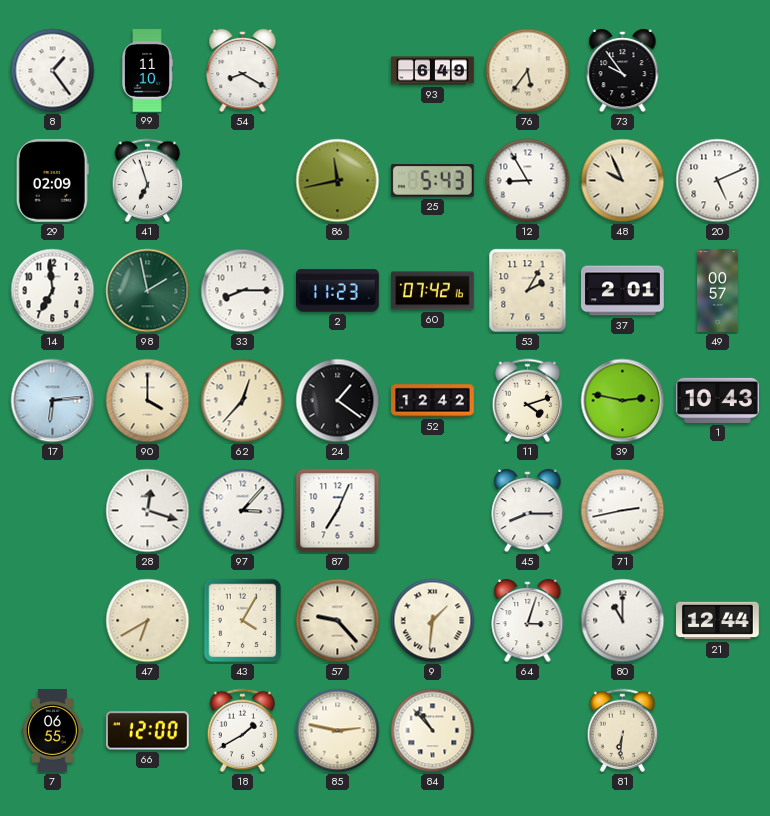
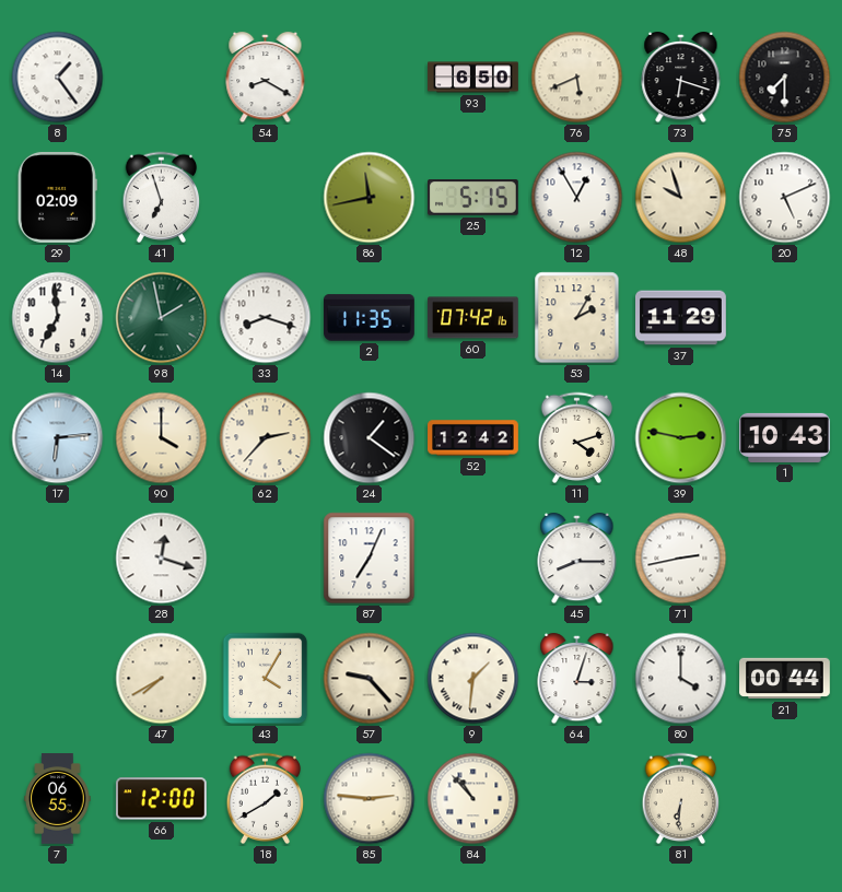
99: 11:10 -> none (147, 71)
93: 6:49 -> 6:50 (473, 78)
76: 5:36 -> 5:41 (577, 78)
73: 9:54 -> 6:18 (681, 78)
75: none -> 7:30 (785, 78)
25: 5:43 -> 5:15 (472, 198)
12: 8:55 -> 12:55 (577, 198)
48: 9:56 -> 9:57 (681, 198)
33: 8:15 -> 8:18 (266, 318)
2: 11:23 -> 11:35 (370, 318)
37: 2:01 -> 11:29 (681, 318)
49: 00:57 -> none (718, 291)
62: 12:37 -> 2:37 (266, 438)
97: 3:07 -> none (243, 511)
47: 6:40 -> 7:40 (162, 679)
80: 11:00 -> 4:00 (681, 679)
21: 12:44 -> 00:44 (785, 679)
85: 2:47 -> 2:46 (370, 799)
